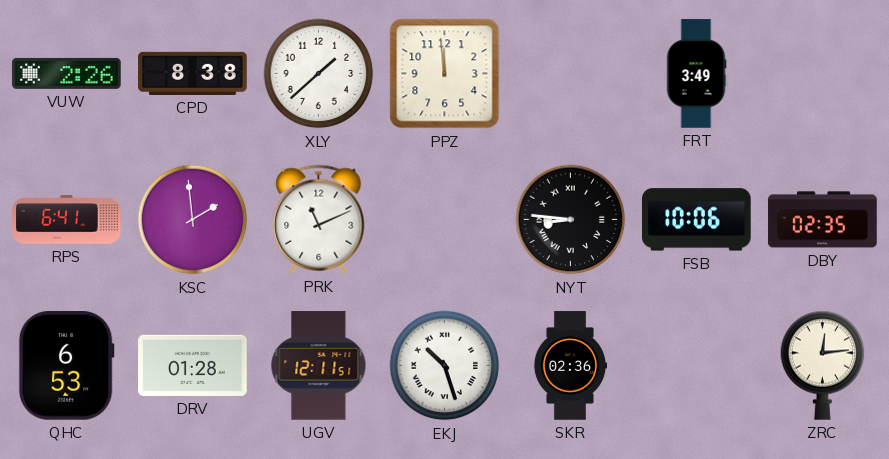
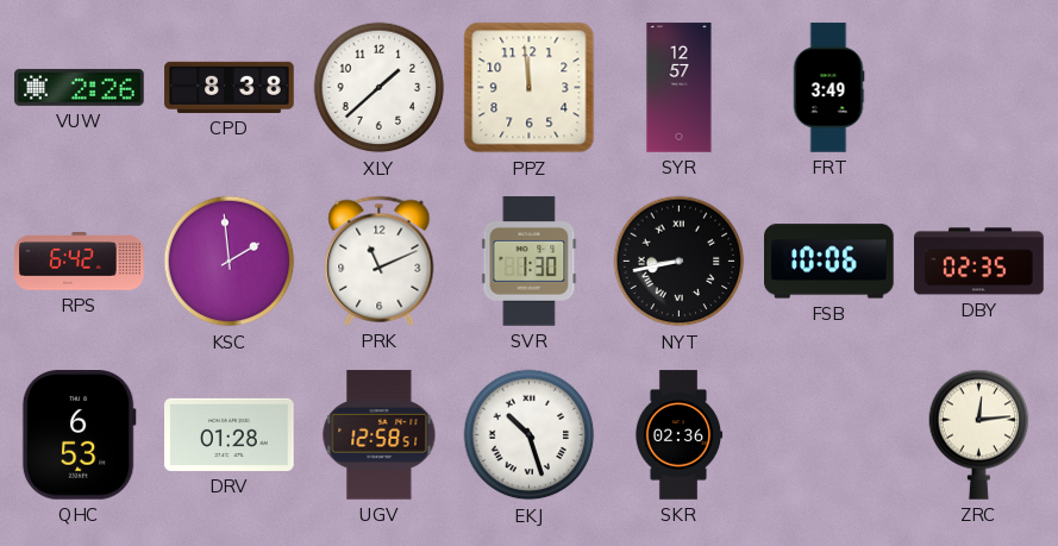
SYR: none -> 12:57 (680, 88)
RPS: 6:41 -> 6:42 (80, 262)
SVR: none -> 1:30 (530, 262)
NYT: 8:46 -> 8:43 (680, 262)
UGV: 12:11 -> 12:58 (380, 435)
